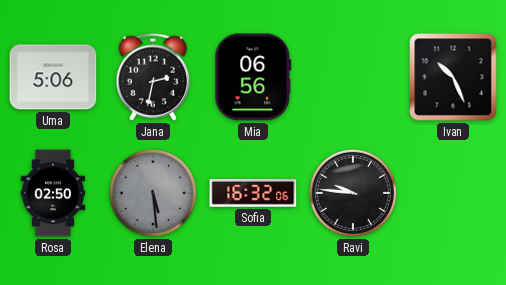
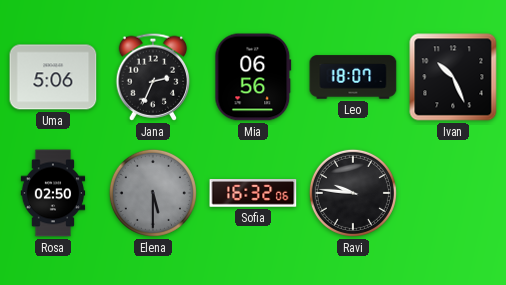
Jana: 2:32 -> 2:34 (153, 77)
Leo: none -> 18:07 (353, 77)
Elena: 5:29 -> 5:30 (153, 193)
